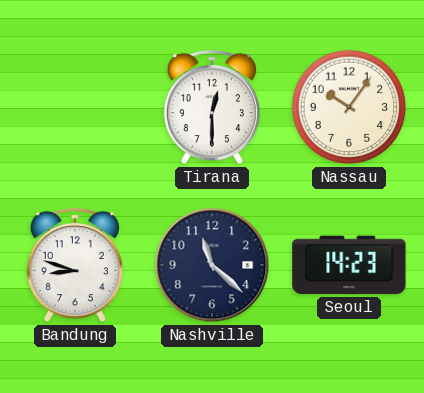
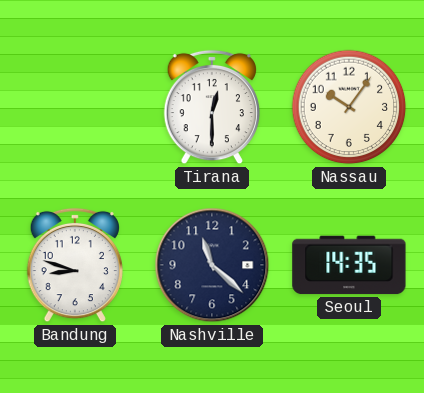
Seoul: 14:23 -> 14:35 (349, 265)
